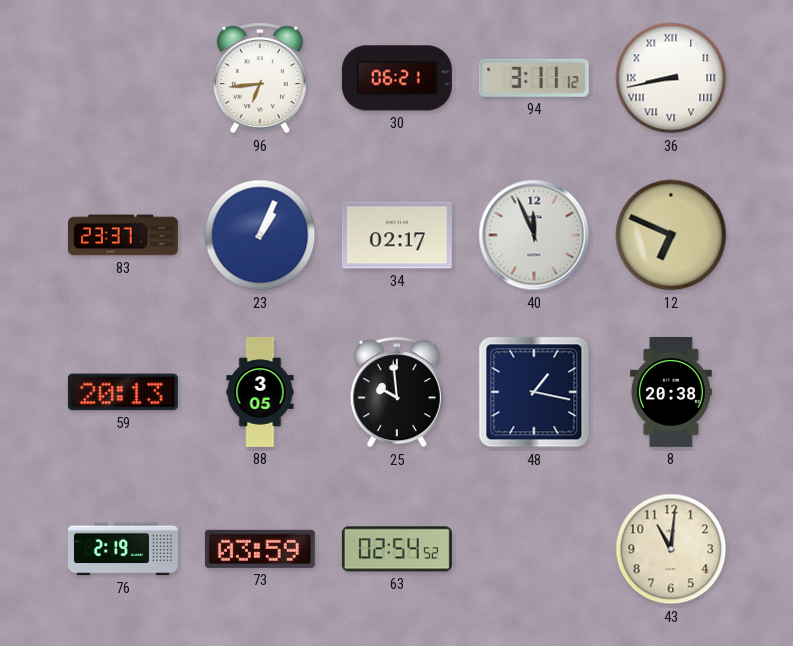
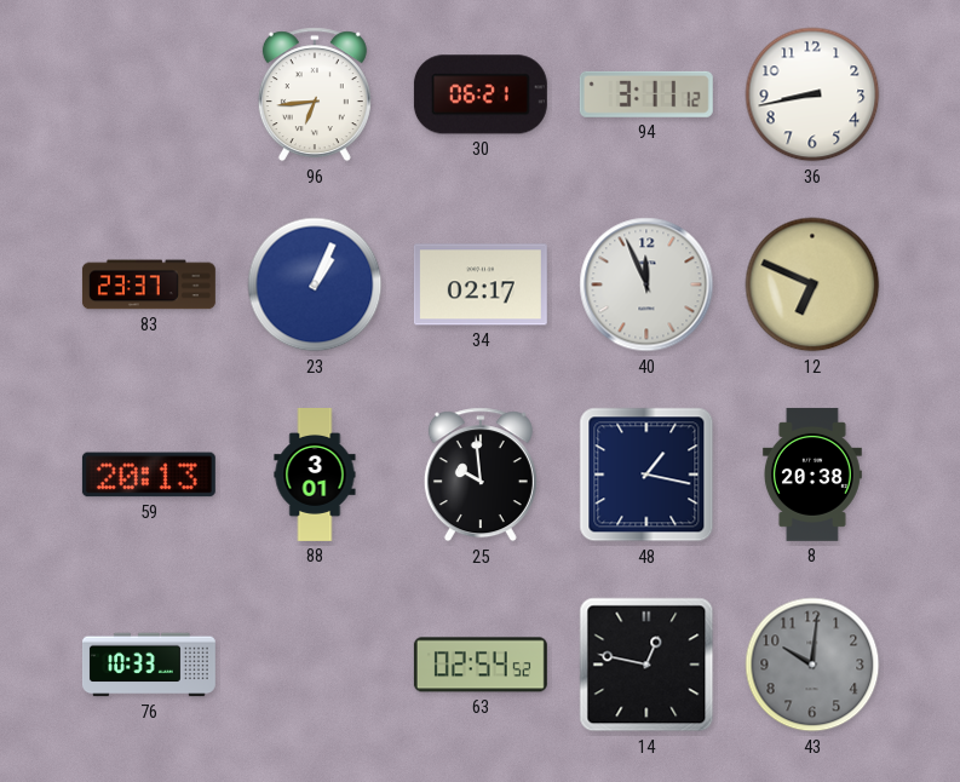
36 numerals: Roman -> Arabic (812, 94)
88: 3:05 -> 3:01 (315, 476)
76: 2:19 -> 10:33 (149, 665)
73: 03:59 -> none (260, 549)
14: none -> 12:47 (646, 665)
43: 11:01 -> 10:01 (812, 665)
43 dial: cream -> grey (812, 665)
